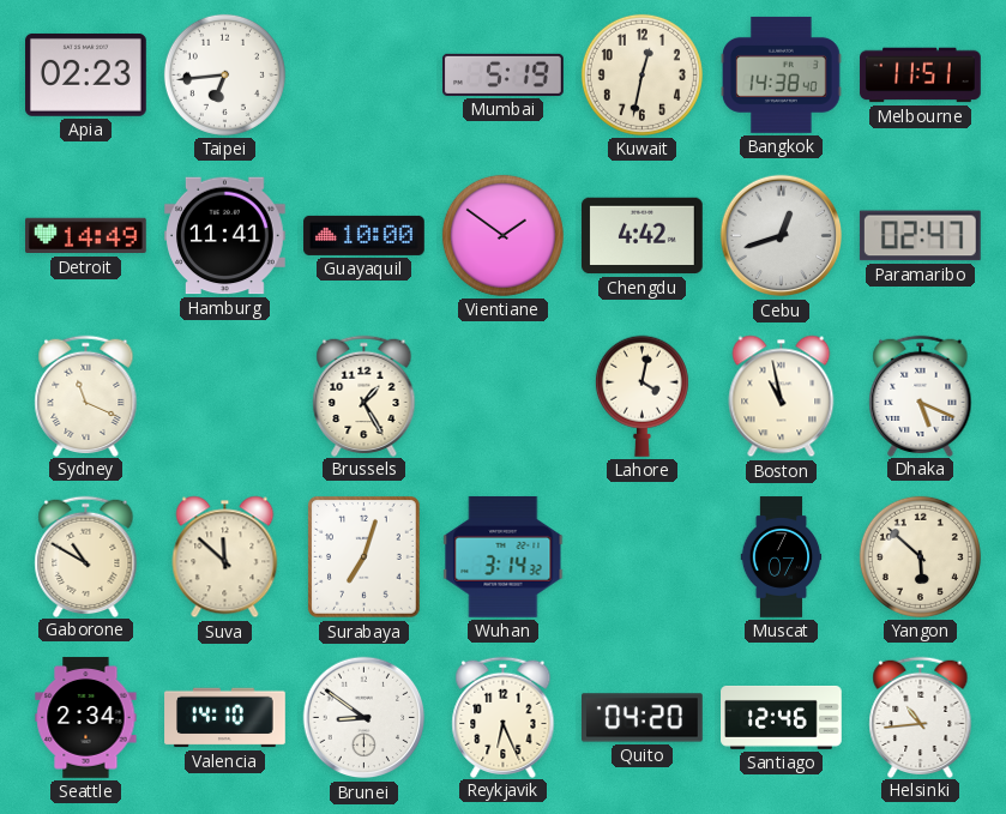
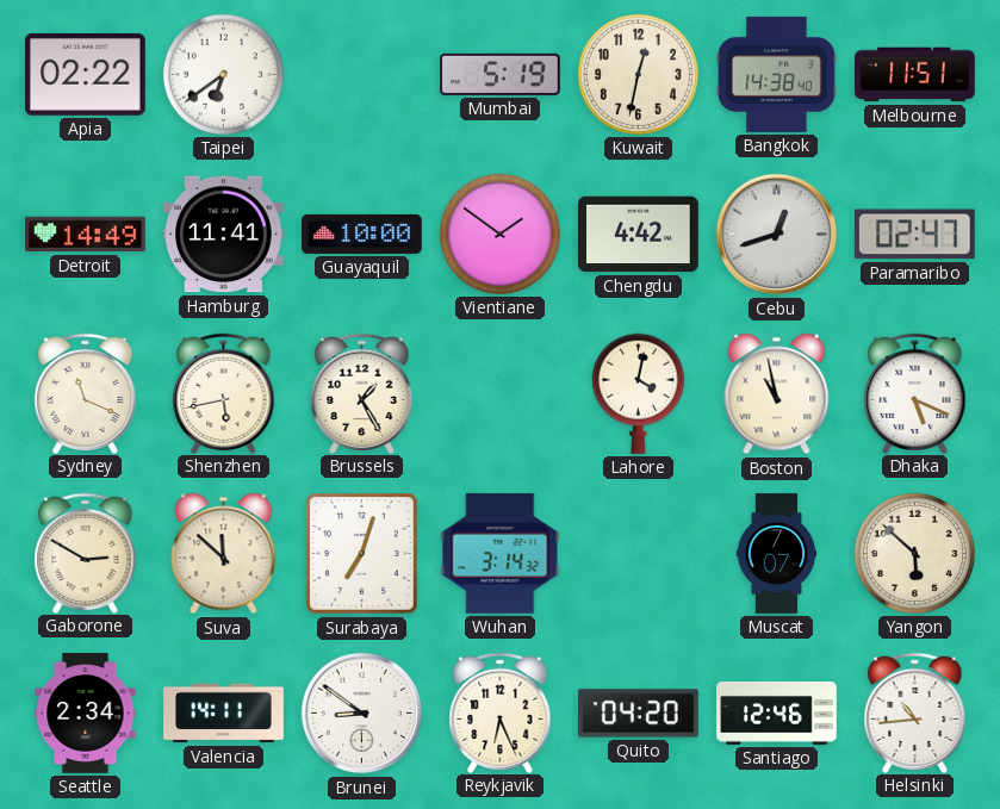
Apia: 02:23 -> 02:22 (86, 74)
Taipei: 6:44 -> 6:39 (223, 74)
Shenzhen: none -> 5:43 (224, 393)
Gaborone: 10:50 -> 2:50 (86, 553)
Valencia: 14:10 -> 14:11 (224, 714)
